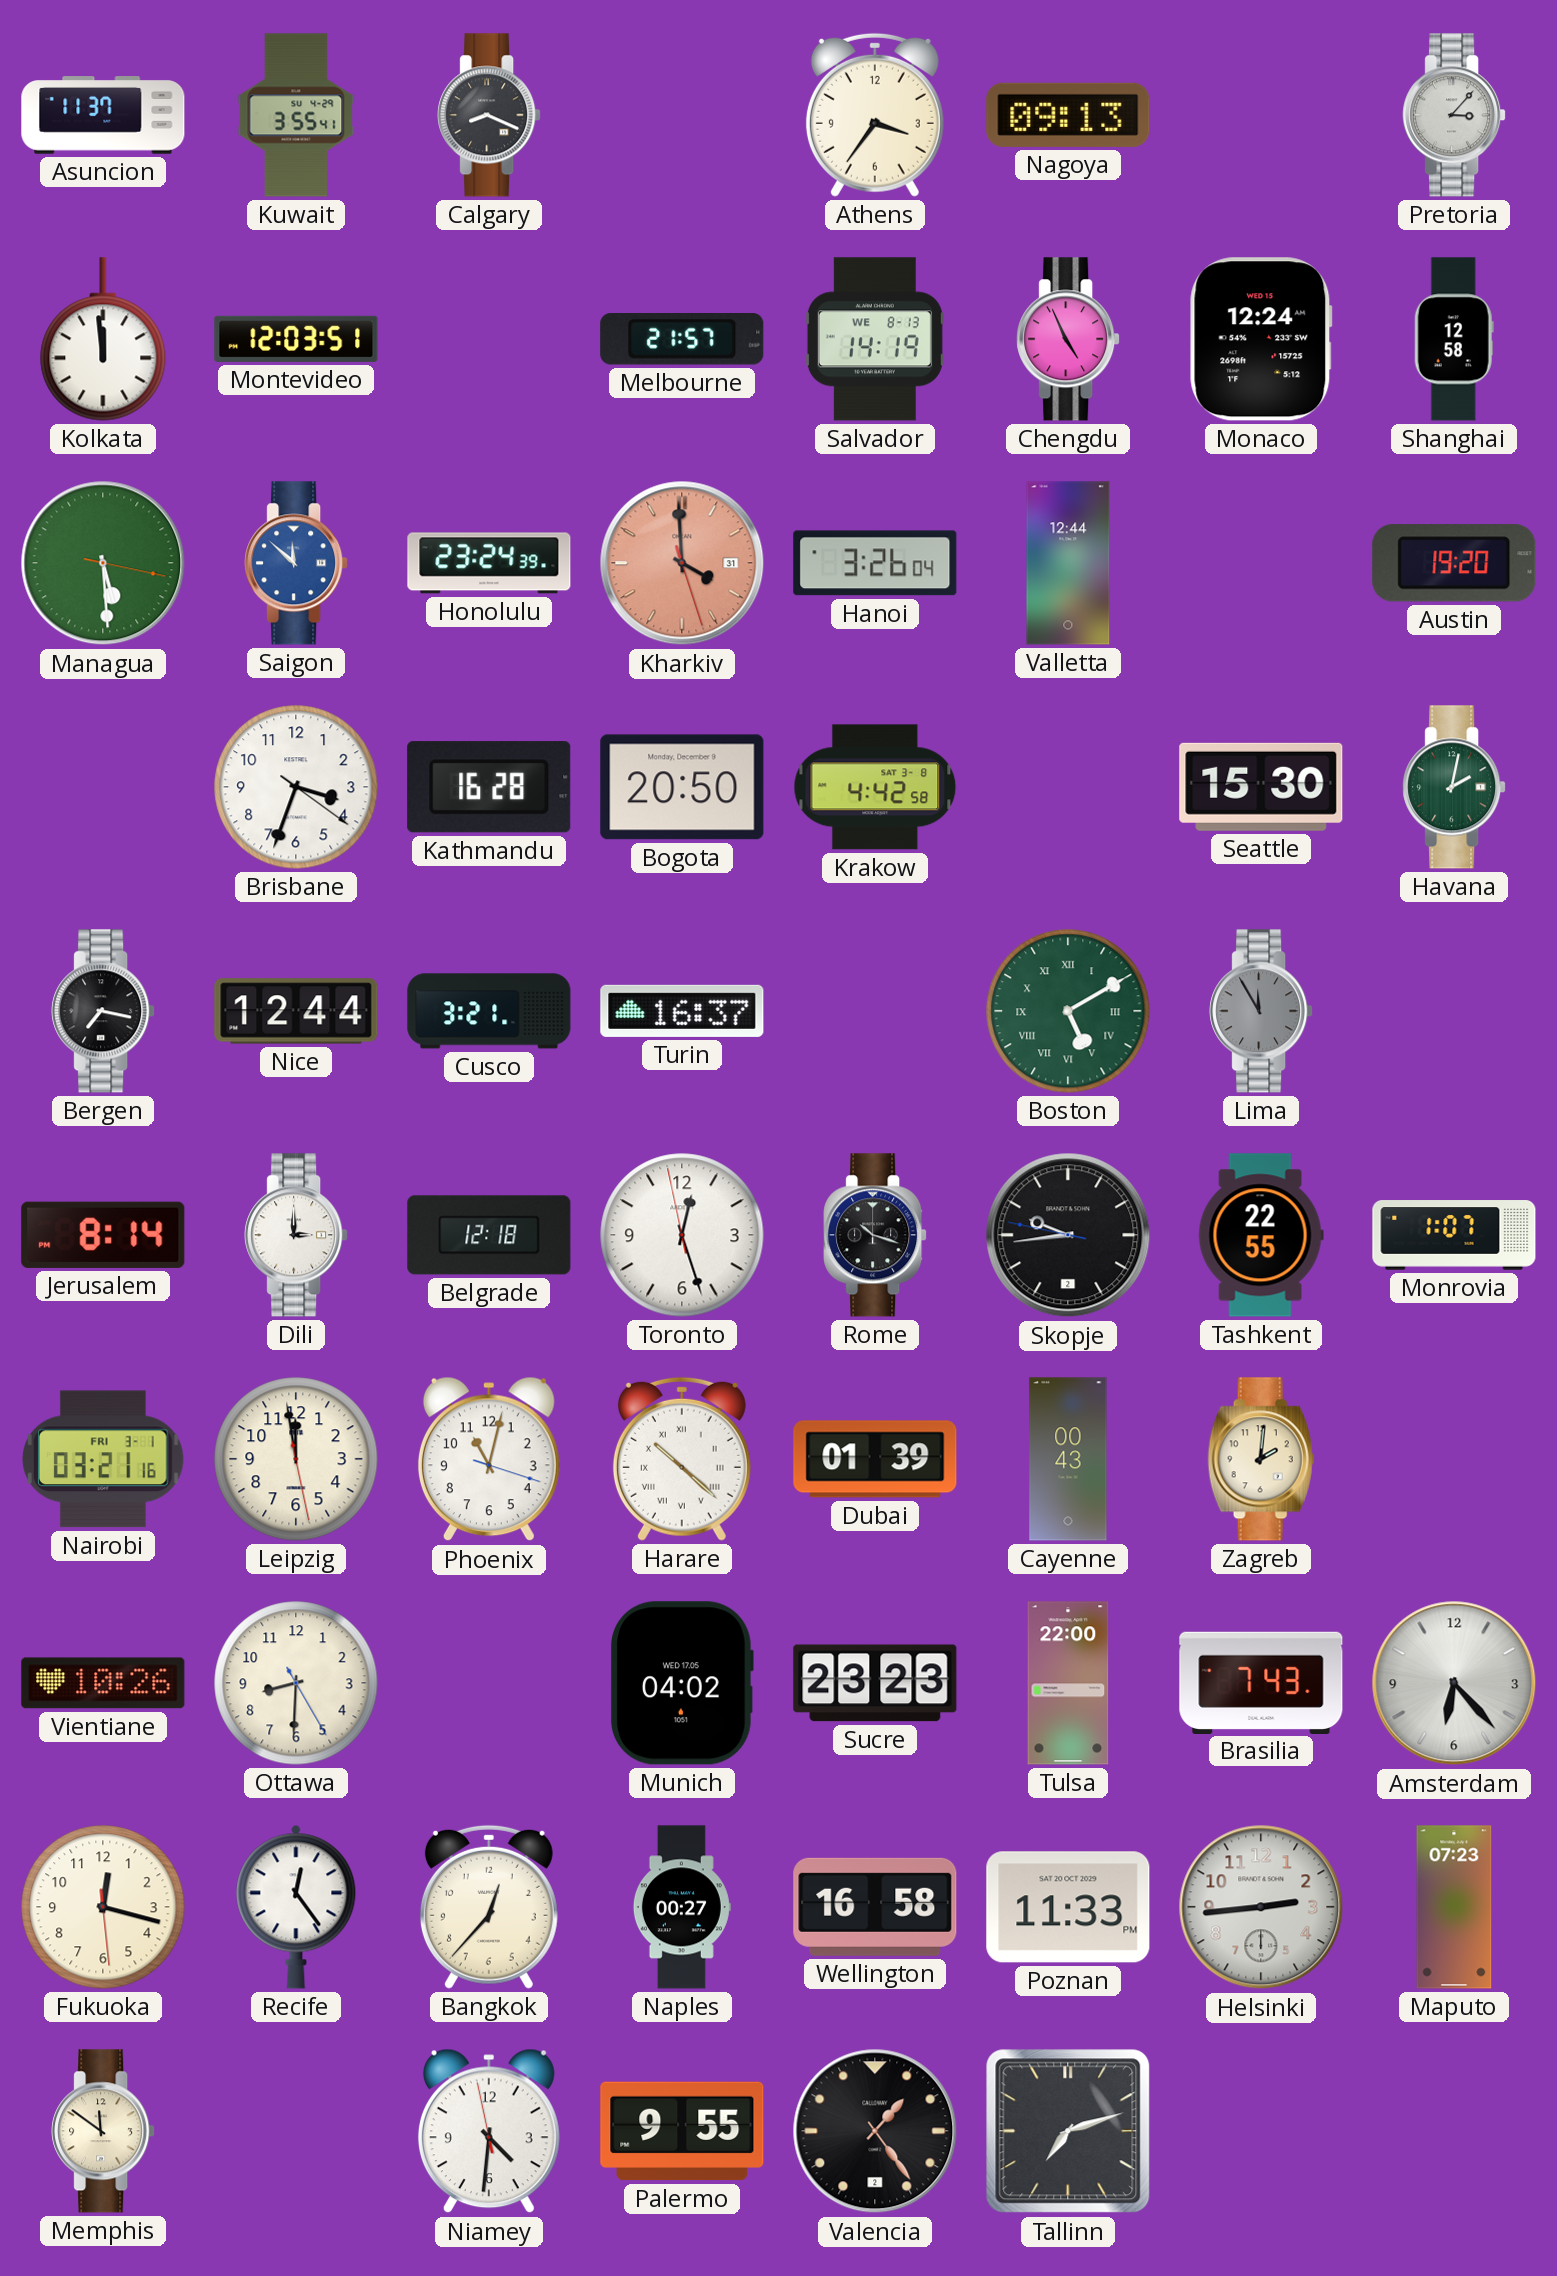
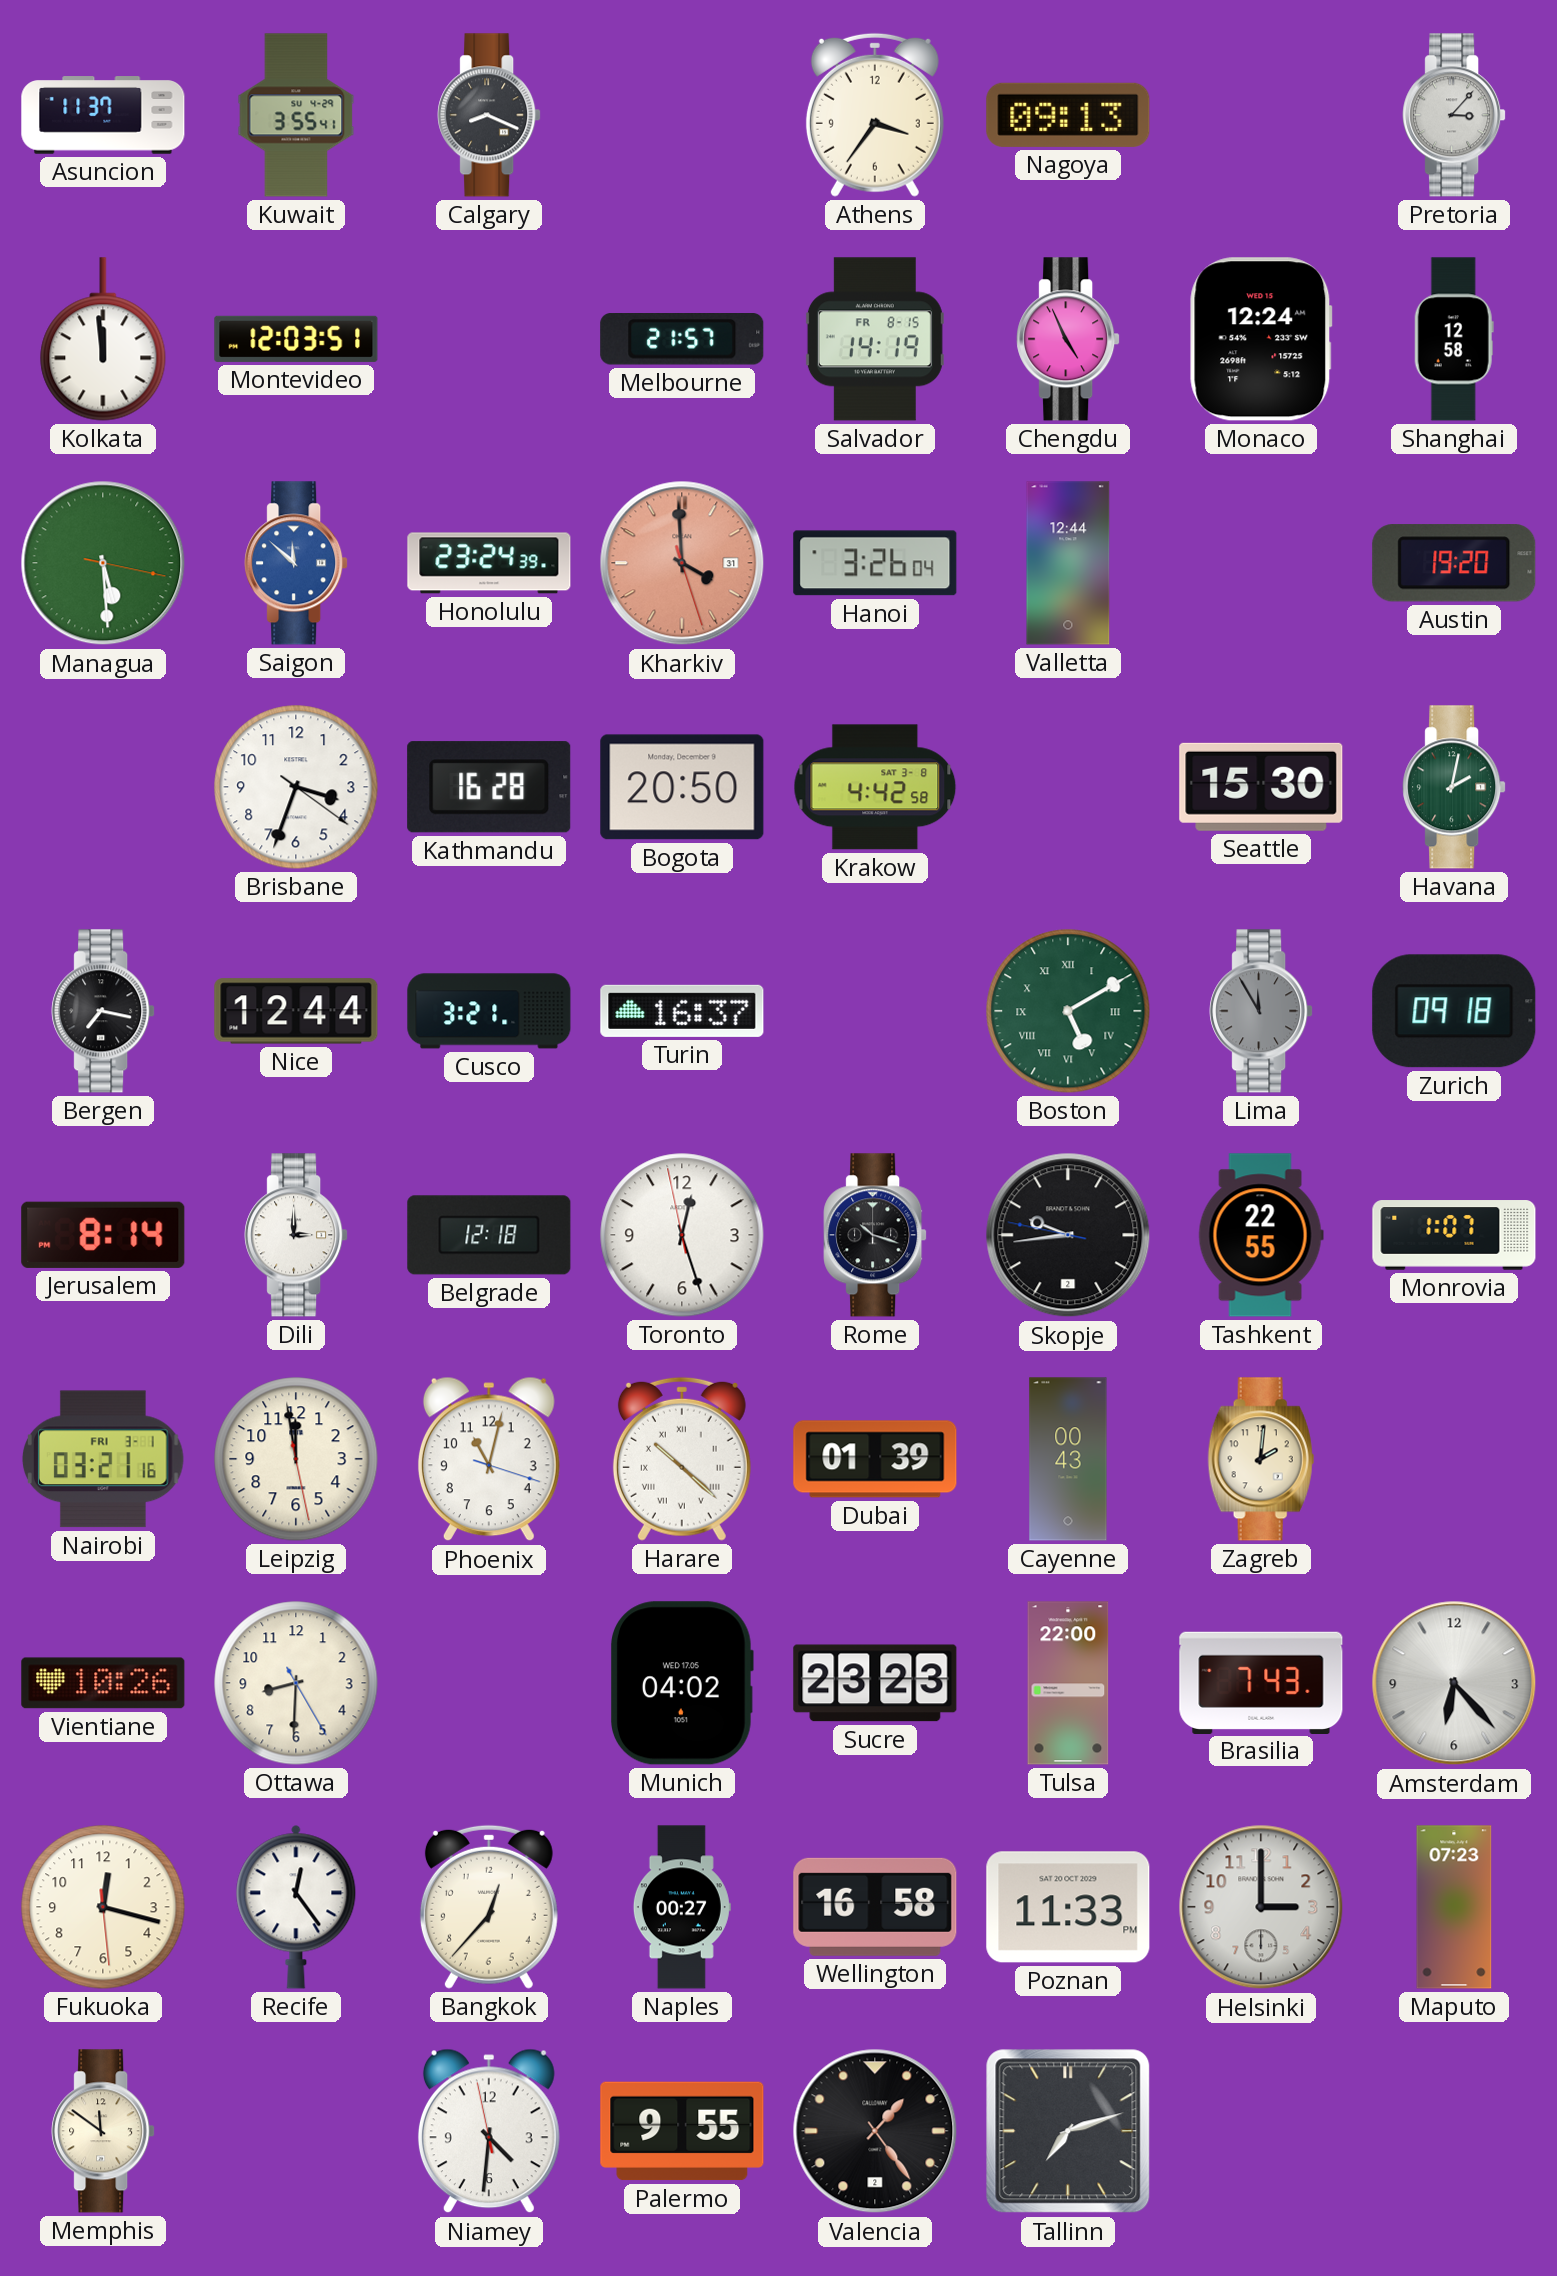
Salvador date: WE 8-13 -> FR 8-15 (875, 339)
Zurich: none -> 09:18 (1454, 1011)
Helsinki: 2:44 -> 3:00 (1261, 1907)
